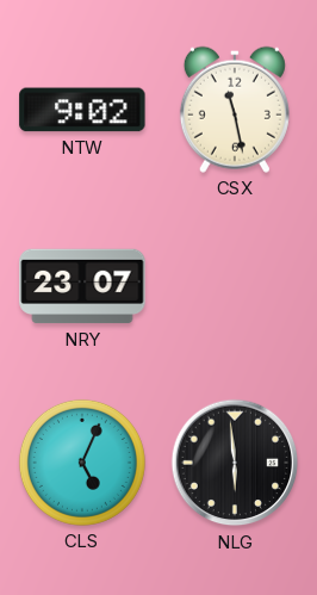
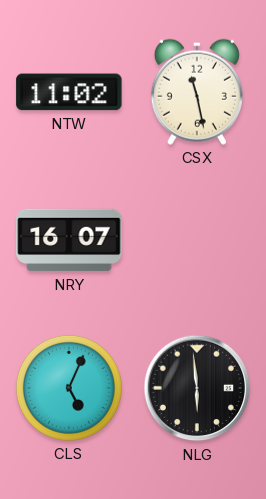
NTW: 9:02 -> 11:02 (69, 92)
NRY: 23:07 -> 16:07 (69, 240)
